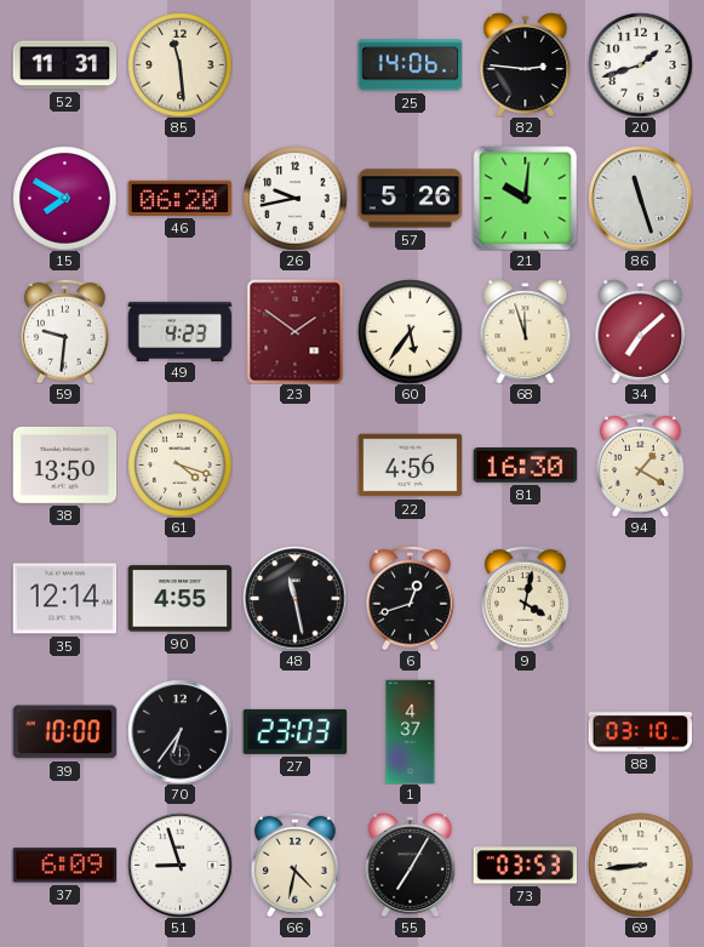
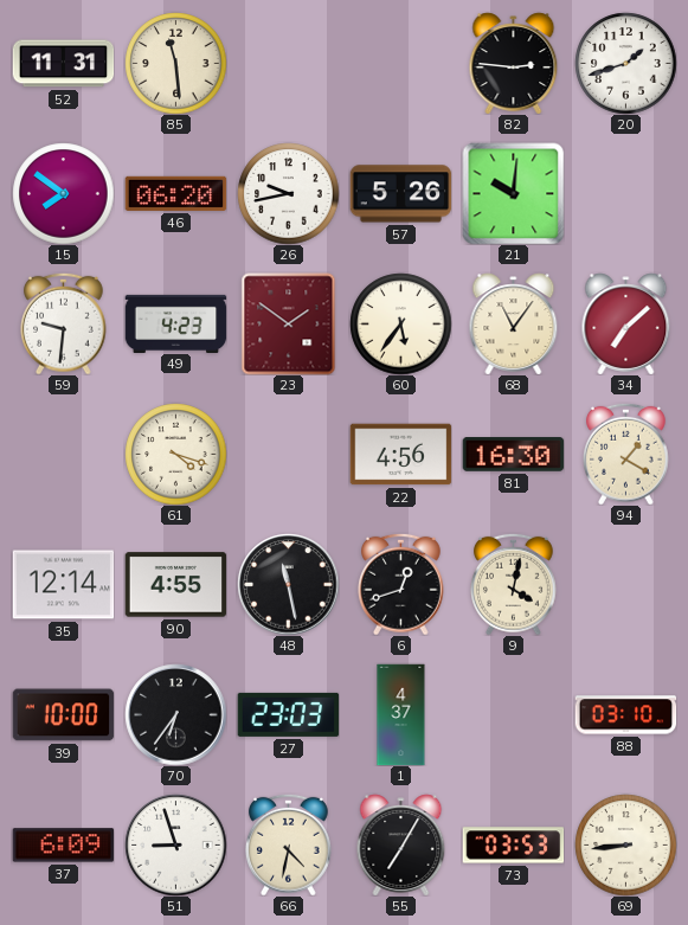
25: 14:06 -> none (410, 65)
15: 7:50 -> 7:51 (63, 193)
86: 11:27 -> none (640, 198)
68: 11:57 -> 11:06 (514, 323)
38: 13:50 -> none (64, 464)
